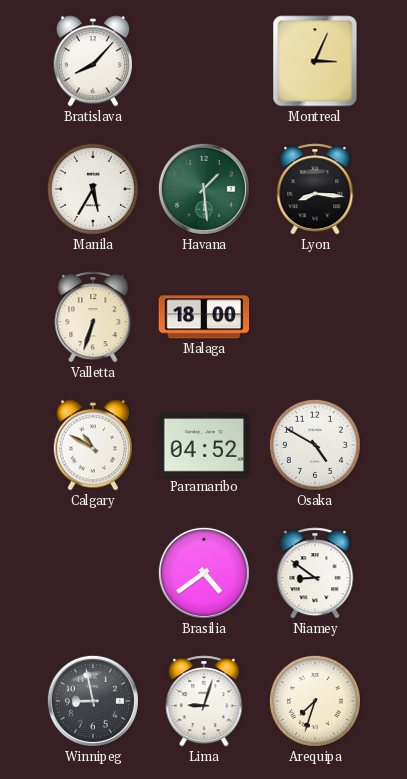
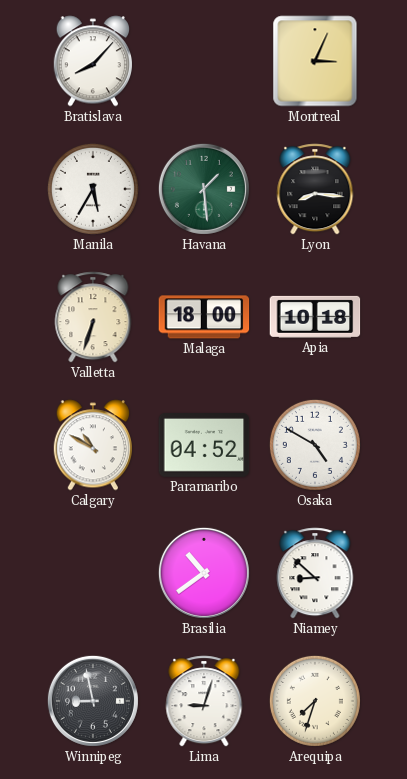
Apia: none -> 10:18 (315, 317)
Brasilia: 4:39 -> 10:39 (204, 573)
Niamey: 8:51 -> 8:52 (315, 573)
